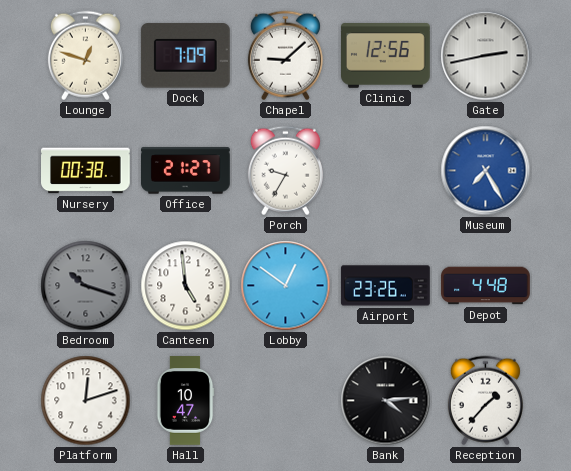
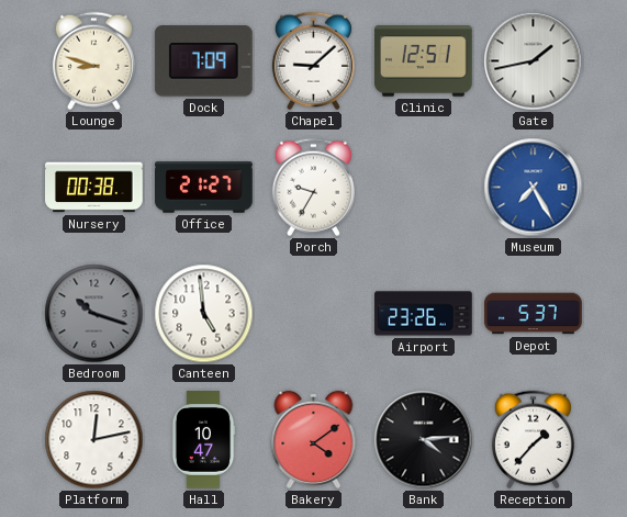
Lounge: 12:48 -> 8:48 (93, 61)
Clinic: 12:56 -> 12:51 (424, 61)
Gate: 2:43 -> 1:43 (534, 61)
Lobby: 12:51 -> none (286, 286)
Depot: 4:48 -> 5:37 (534, 314)
Platform: 12:12 -> 12:13 (94, 440)
Bakery: none -> 4:09 (314, 439)
